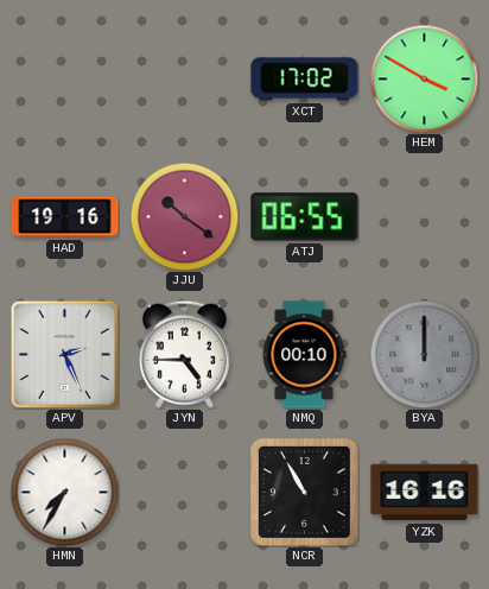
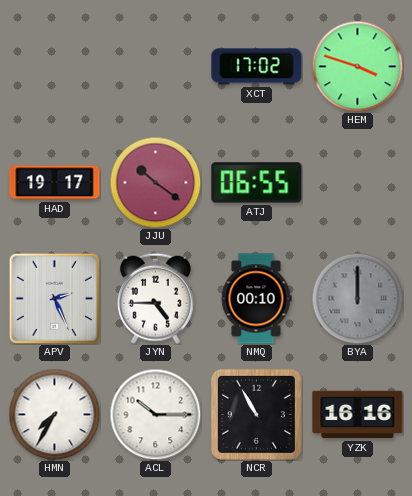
HEM: 3:50 -> 3:48 (357, 66)
HAD: 19:16 -> 19:17 (55, 183)
ACL: none -> 10:15 (155, 414)
